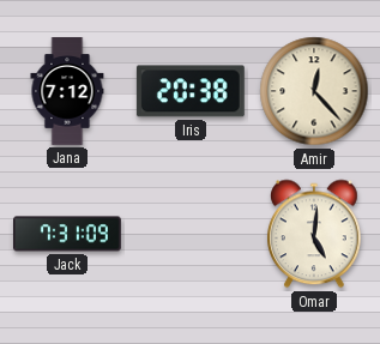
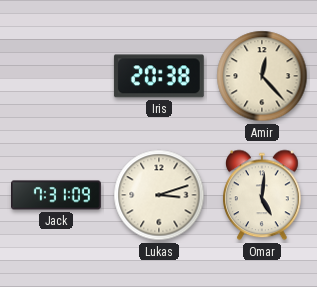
Jana: 7:12 -> none (67, 92)
Lukas: none -> 3:12 (159, 195)
